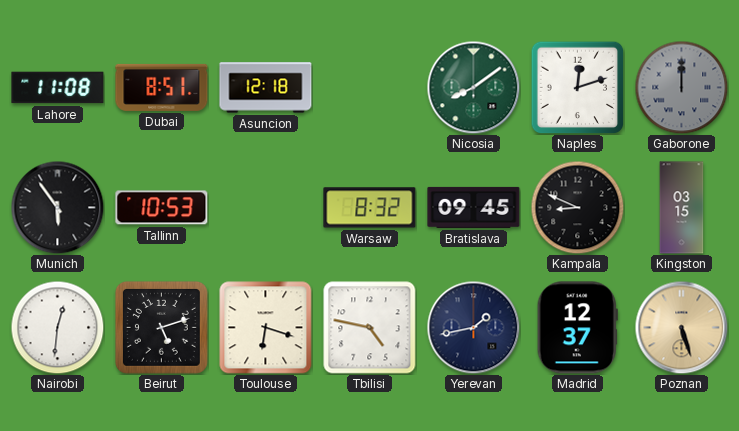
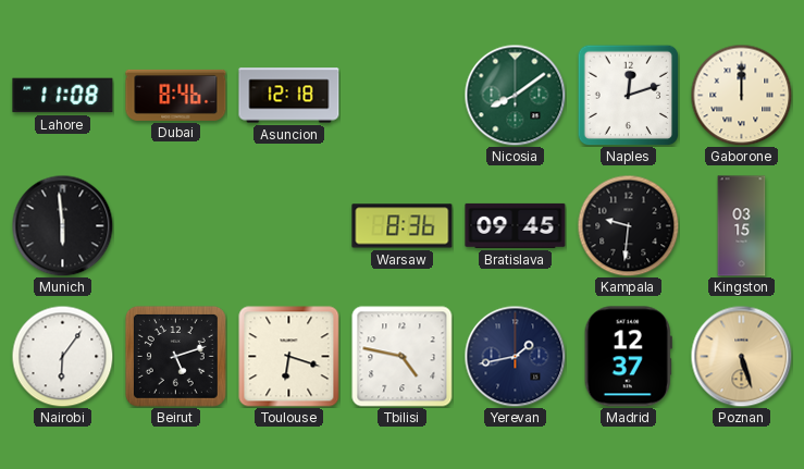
Dubai: 8:51 -> 8:46 (176, 95)
Gaborone dial: grey -> cream (741, 95)
Munich: 5:54 -> 5:59 (62, 225)
Tallinn: 10:53 -> none (162, 208)
Warsaw: 8:32 -> 8:36 (403, 226)
Kampala: 8:49 -> 9:31 (628, 225)
Nairobi: 12:31 -> 6:06 (62, 356)
